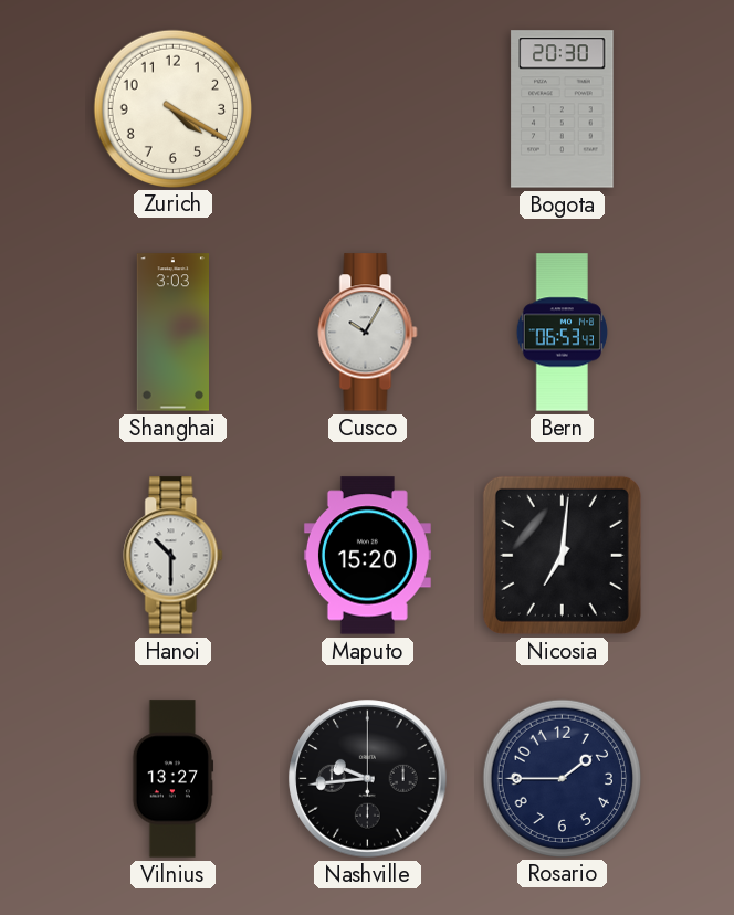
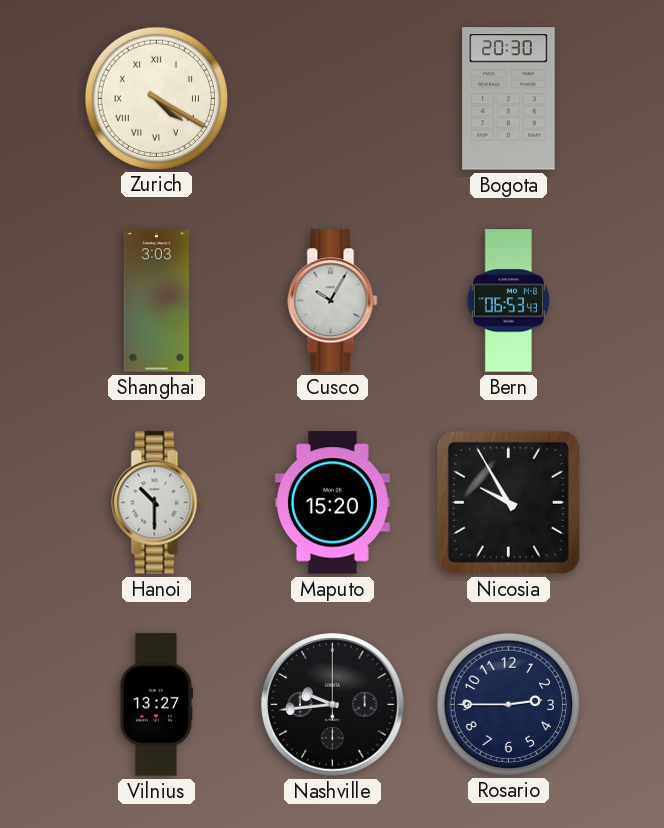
Zurich numerals: Arabic -> Roman (156, 98)
Nicosia: 7:01 -> 9:55 (508, 502)
Rosario: 1:45 -> 2:45 (508, 704)
